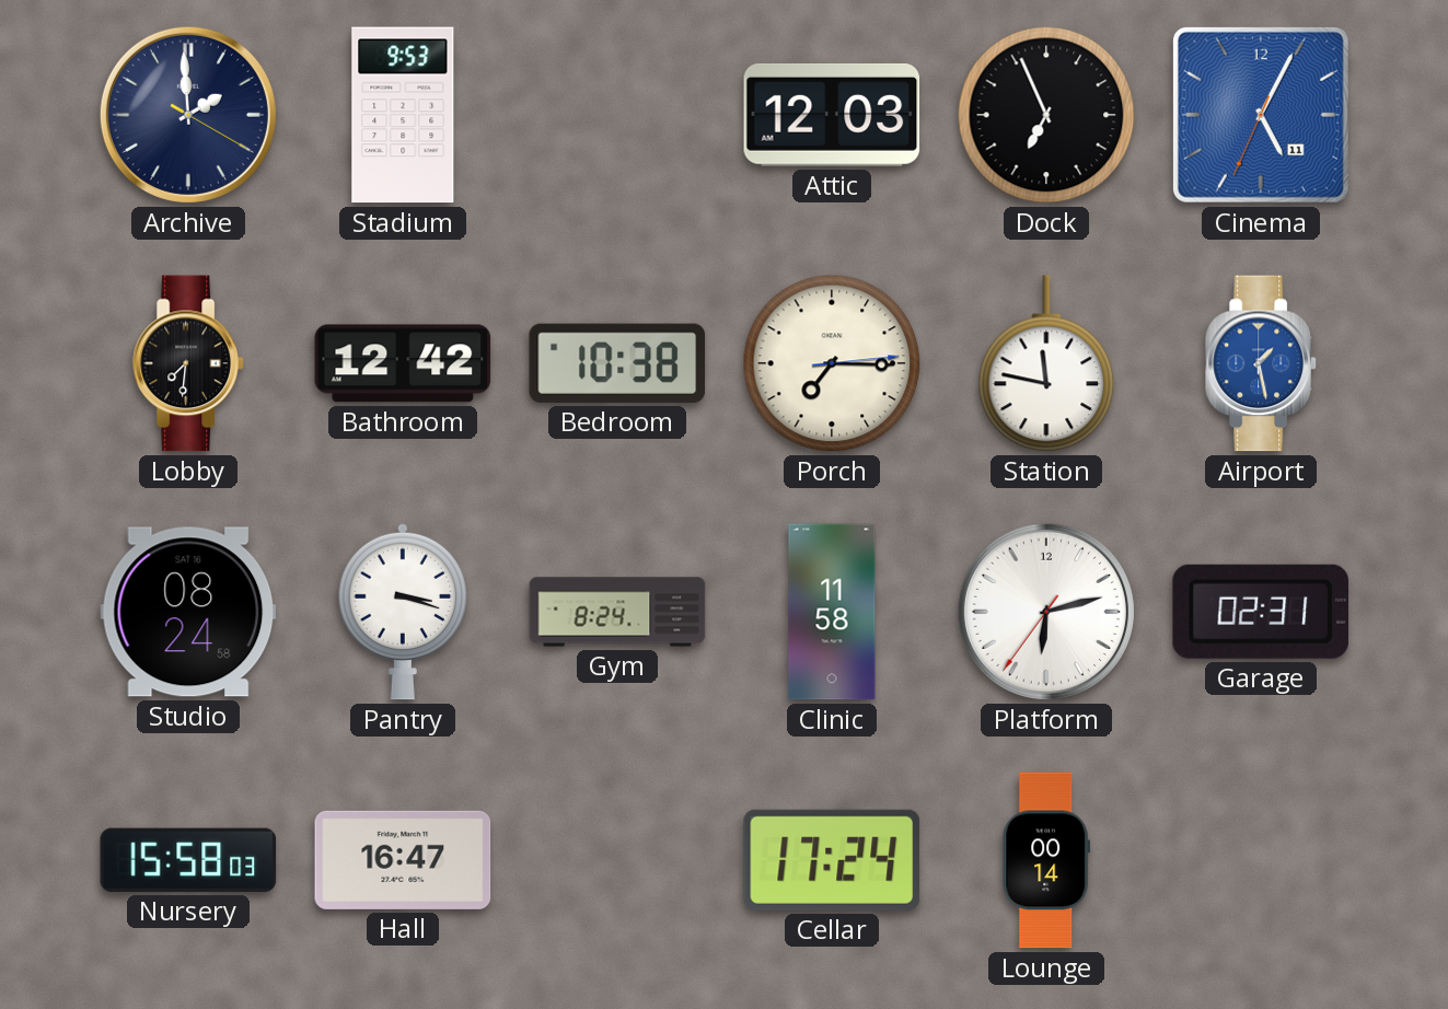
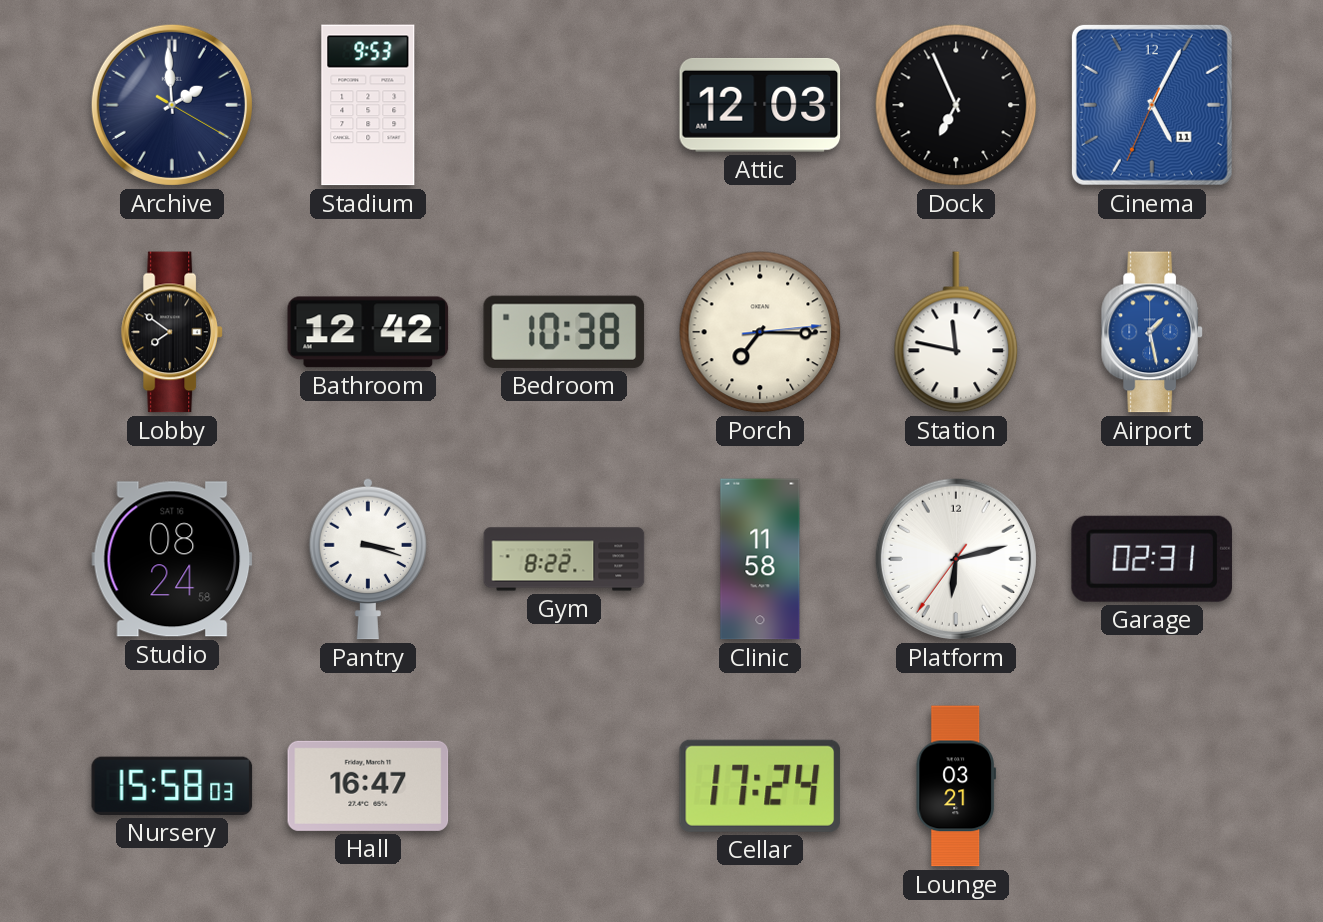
Lobby: 7:31 -> 7:51 (172, 332)
Gym: 8:24 -> 8:22 (564, 559)
Lounge: 00:14 -> 03:21 (955, 786)
